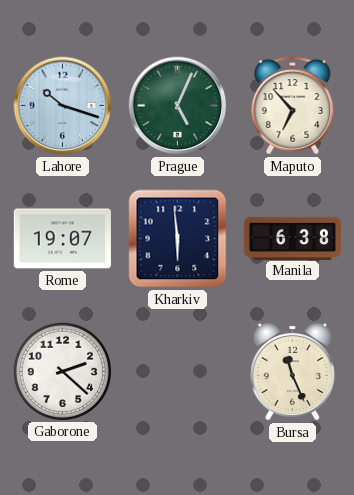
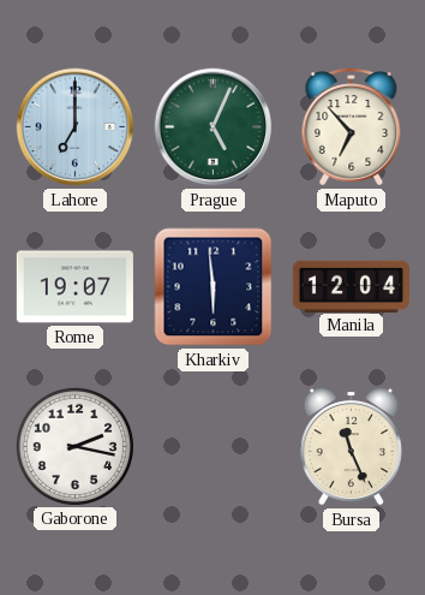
Lahore: 10:18 -> 7:00 (76, 127)
Manila: 6:38 -> 12:04 (351, 286)
Gaborone: 2:22 -> 2:17 (74, 446)
